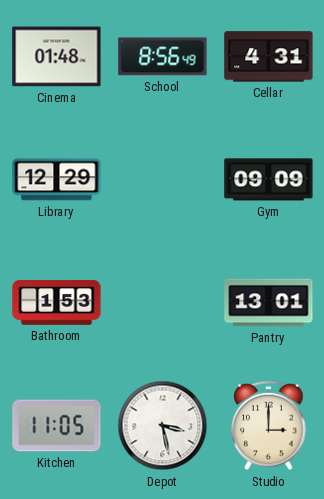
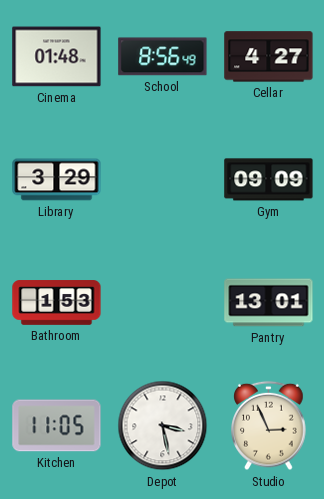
Cellar: 4:31 -> 4:27 (269, 57)
Library: 12:29 -> 3:29 (57, 180)
Studio: 3:00 -> 2:56 (269, 426)
